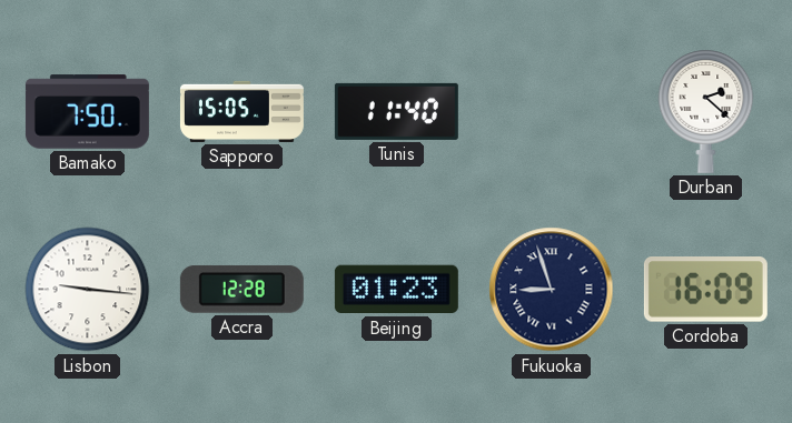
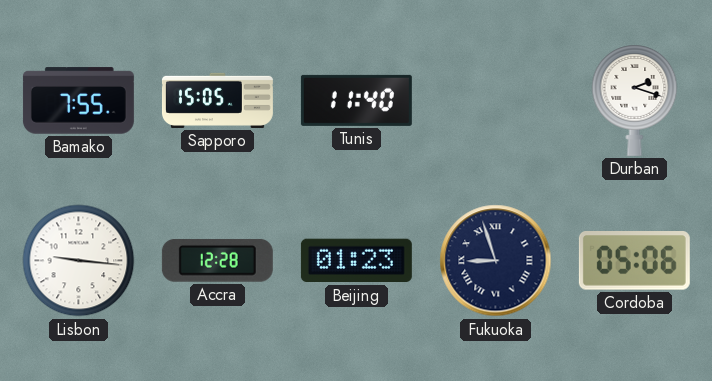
Bamako: 7:50 -> 7:55 (78, 101)
Durban: 2:22 -> 2:18 (635, 100)
Cordoba: 16:09 -> 05:06 (634, 261)
